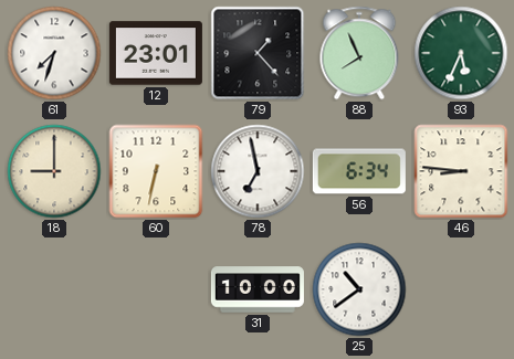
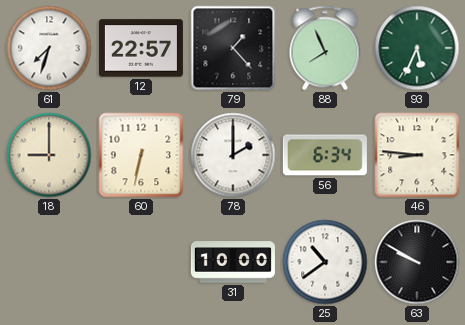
12: 23:01 -> 22:57 (141, 48)
78: 6:58 -> 2:00 (233, 155)
63: none -> 9:50 (417, 262)
